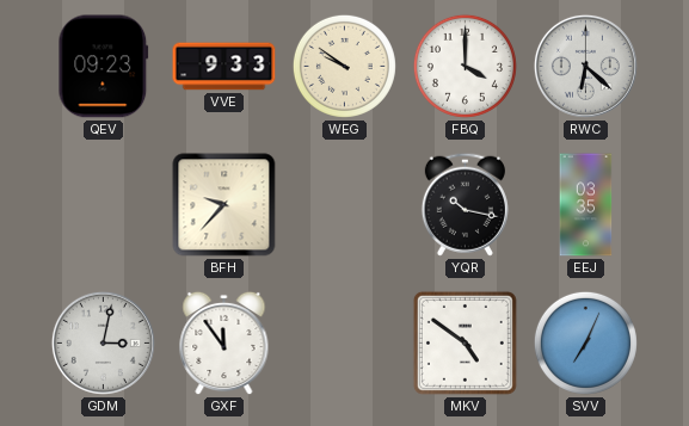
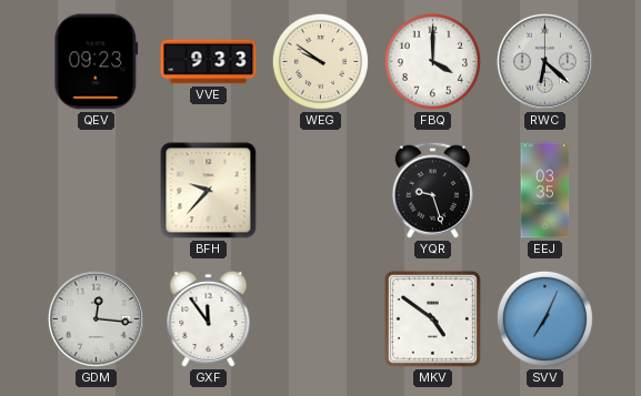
YQR: 10:17 -> 9:27 (432, 190)
GDM: 3:02 -> 12:16 (96, 318)
